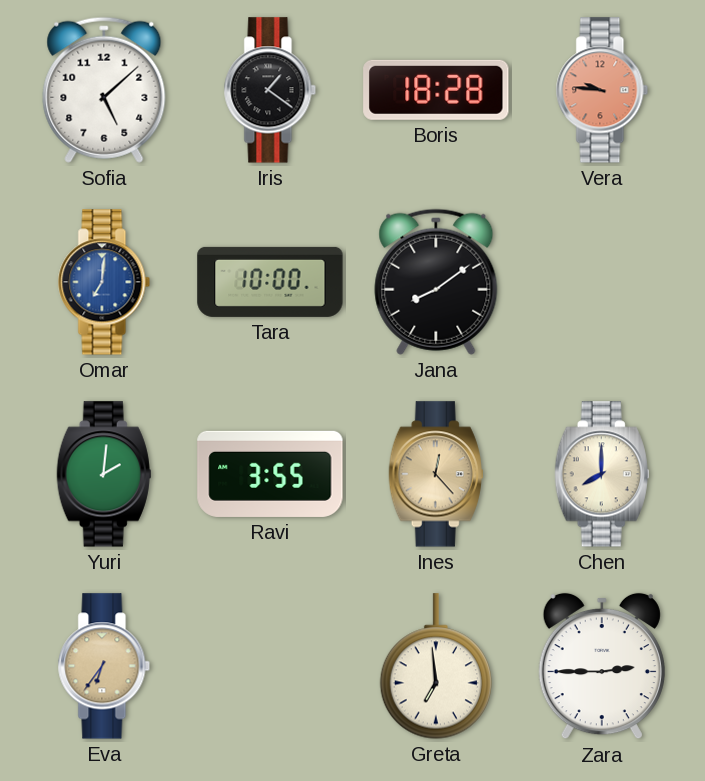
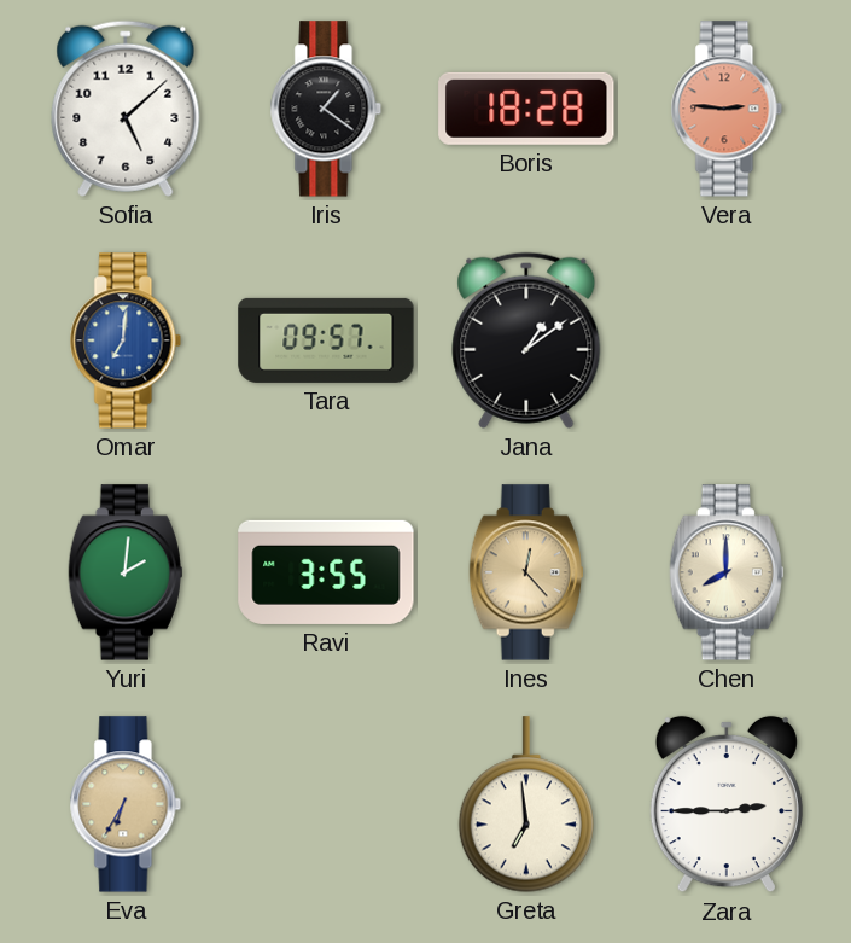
Vera: 9:46 -> 2:46 (727, 109)
Tara: 10:00 -> 09:57 (326, 340)
Jana: 8:09 -> 1:09 (526, 340)
Eva: 6:36 -> 6:35 (126, 804)
